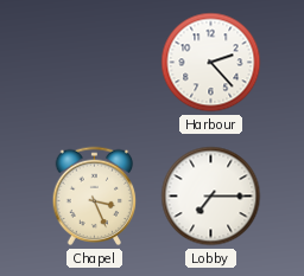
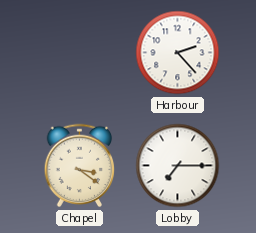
Chapel: 3:26 -> 3:21 (80, 166)
